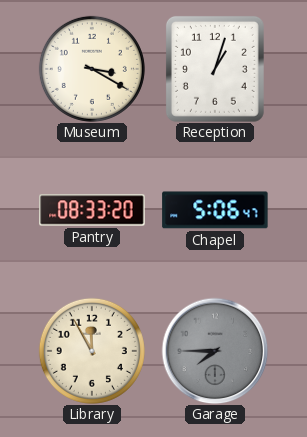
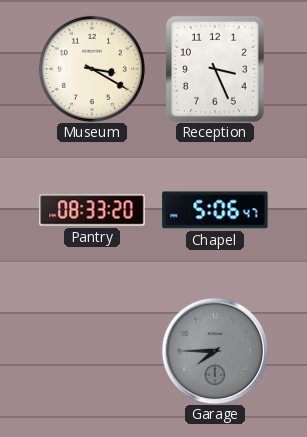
Reception: 1:03 -> 3:26 (215, 69)
Library: 11:55 -> none (92, 351)
